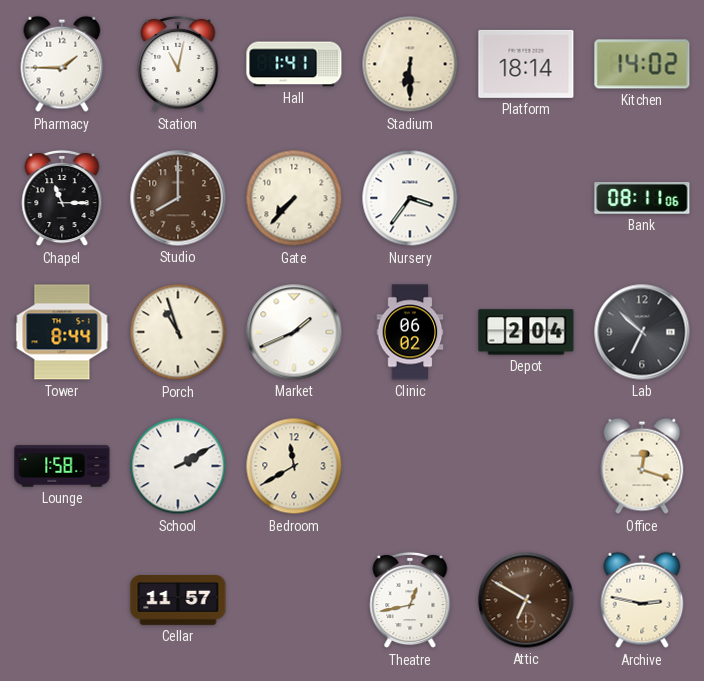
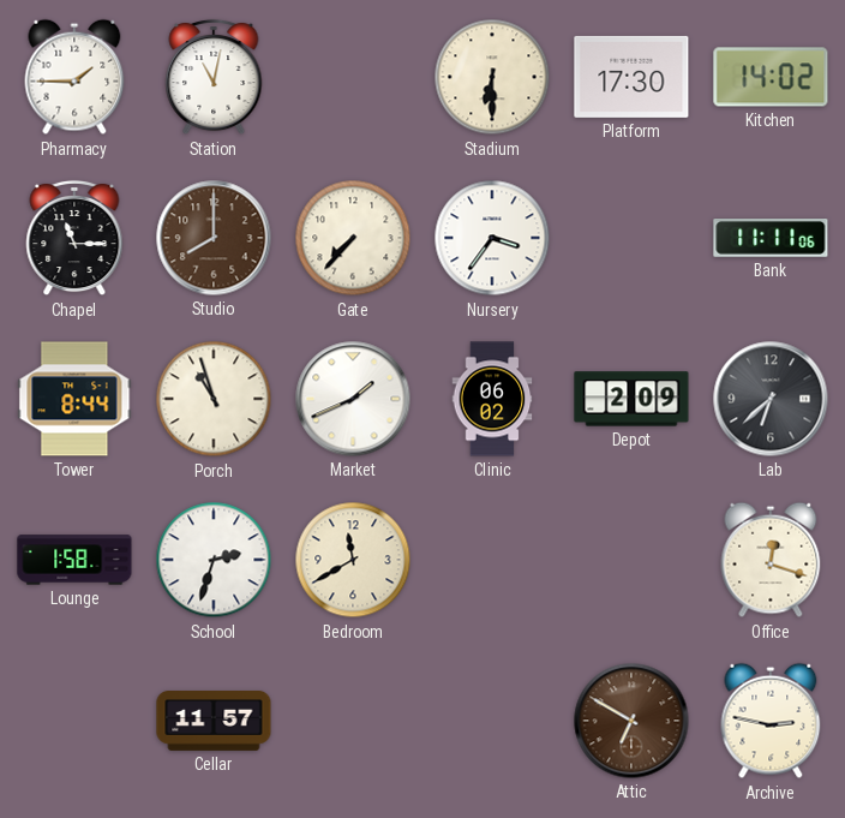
Hall: 1:41 -> none (294, 64)
Platform: 18:14 -> 17:30 (631, 77)
Bank: 08:11 -> 11:11 (771, 239)
Depot: 2:04 -> 2:09 (631, 399)
Lab: 6:52 -> 6:38 (771, 399)
School: 2:10 -> 2:33 (214, 560)
Theatre: 12:43 -> none (410, 600)
